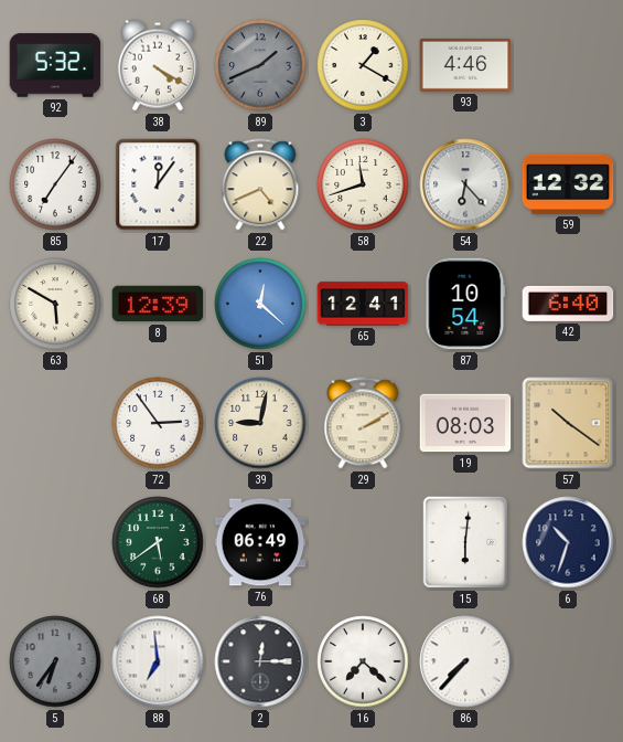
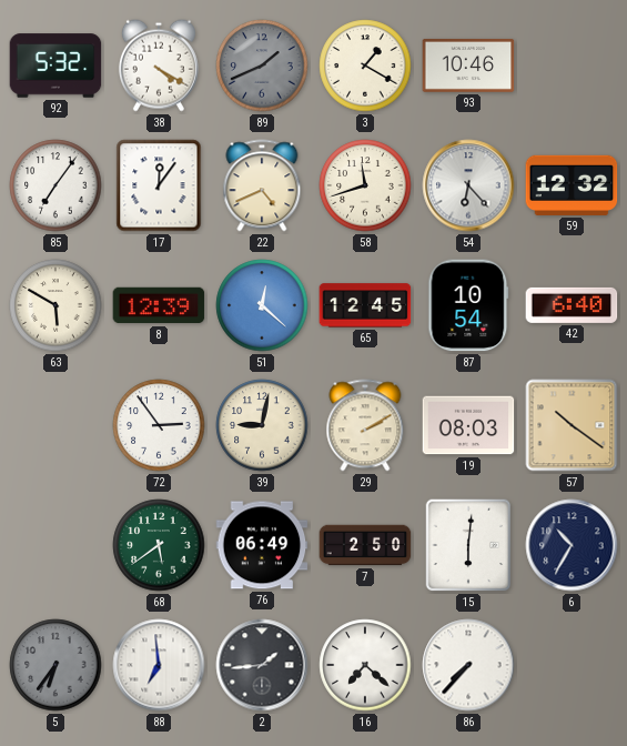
93: 4:46 -> 10:46 (468, 65)
65: 12:41 -> 12:45 (365, 305)
7: none -> 2:50 (365, 545)
6: 10:33 -> 10:35 (572, 545)
2: 12:15 -> 1:44 (262, 665)
